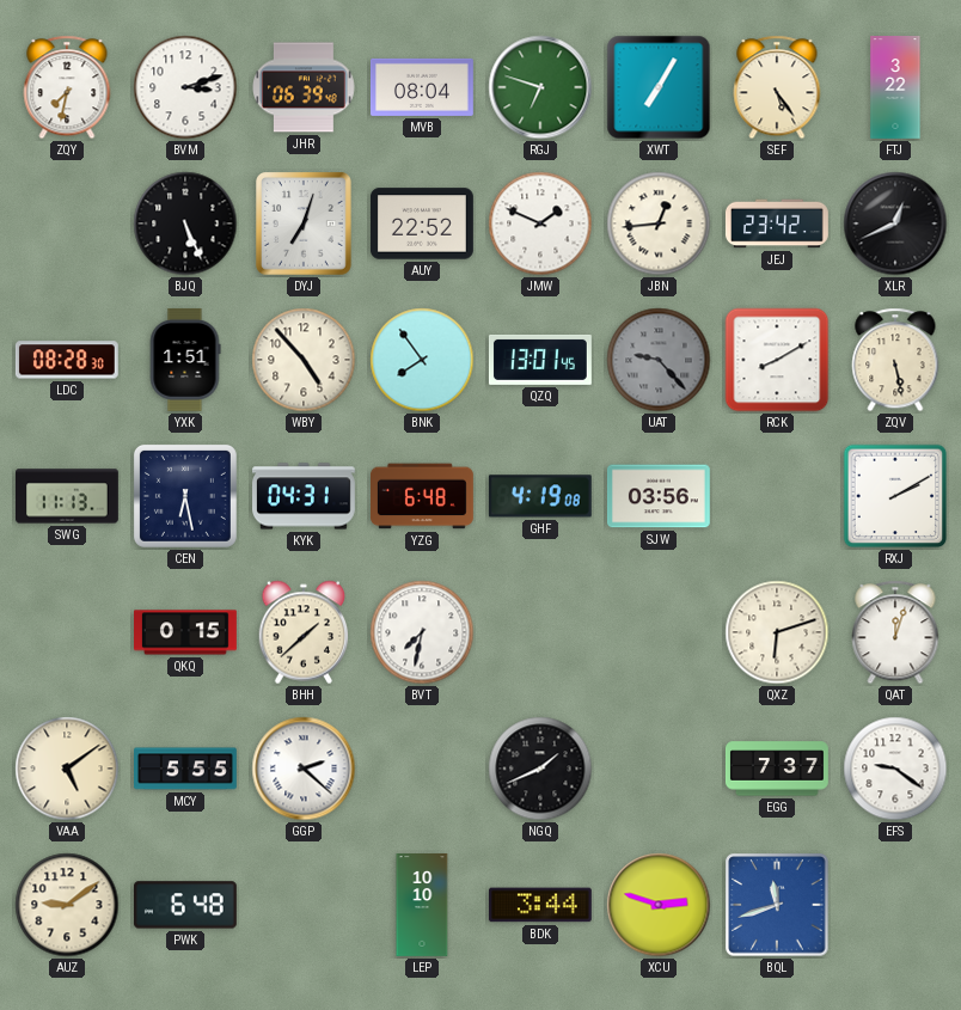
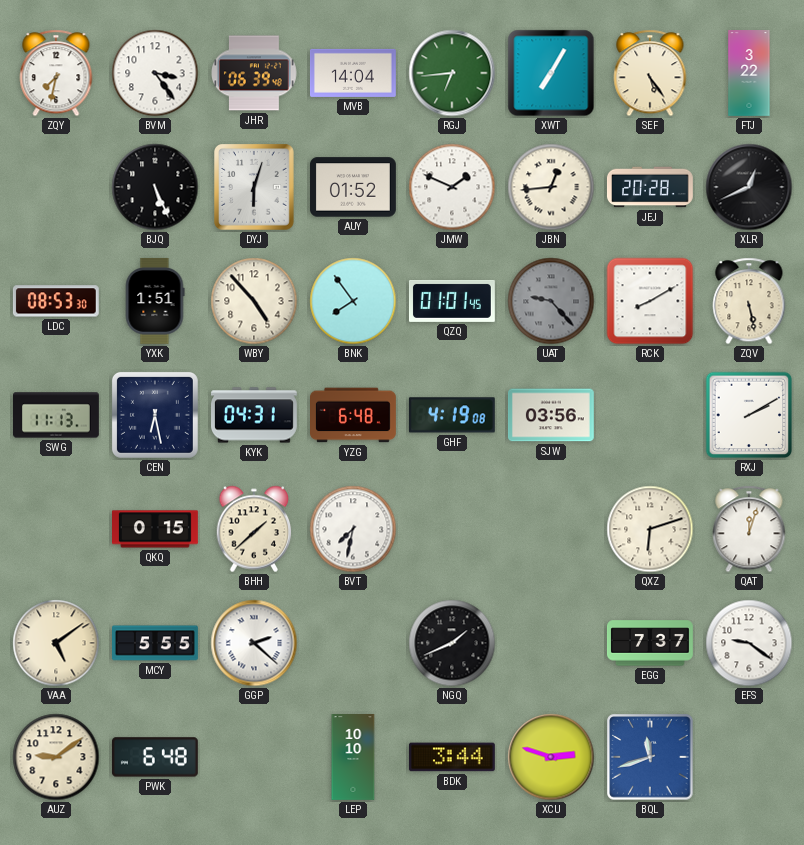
BVM: 3:12 -> 3:24 (155, 73)
MVB: 08:04 -> 14:04 (353, 73)
RGJ: 6:48 -> 6:44 (452, 73)
DYJ: 7:03 -> 6:03 (255, 188)
AUY: 22:52 -> 01:52 (354, 187)
JEJ: 23:42 -> 20:28 (650, 187)
LDC: 08:28 -> 08:53 (56, 301)
QZQ: 13:01 -> 01:01 (452, 301)
